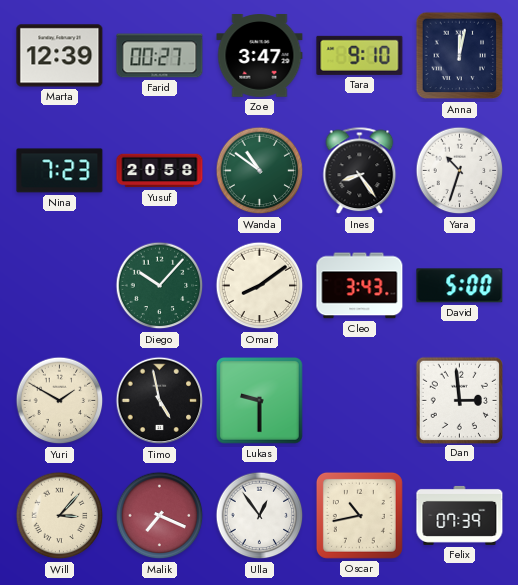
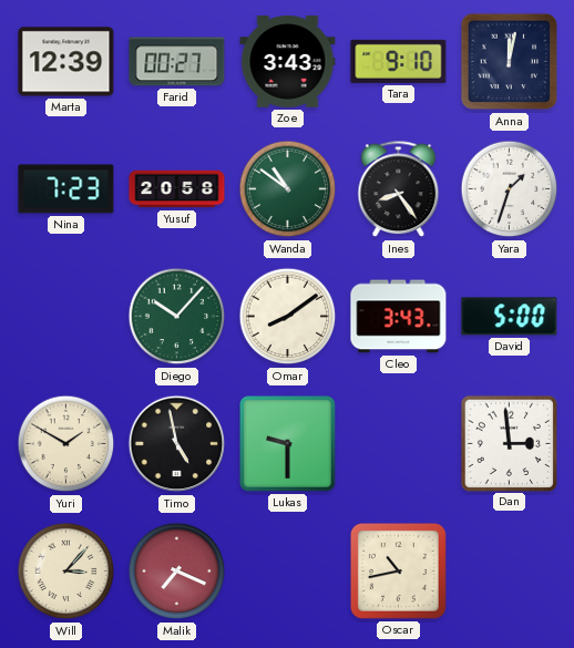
Zoe: 3:47 -> 3:43 (288, 62)
Yara: 10:33 -> 1:33 (510, 189)
Ulla: 12:54 -> none (260, 516)
Felix: 07:39 -> none (460, 515)
